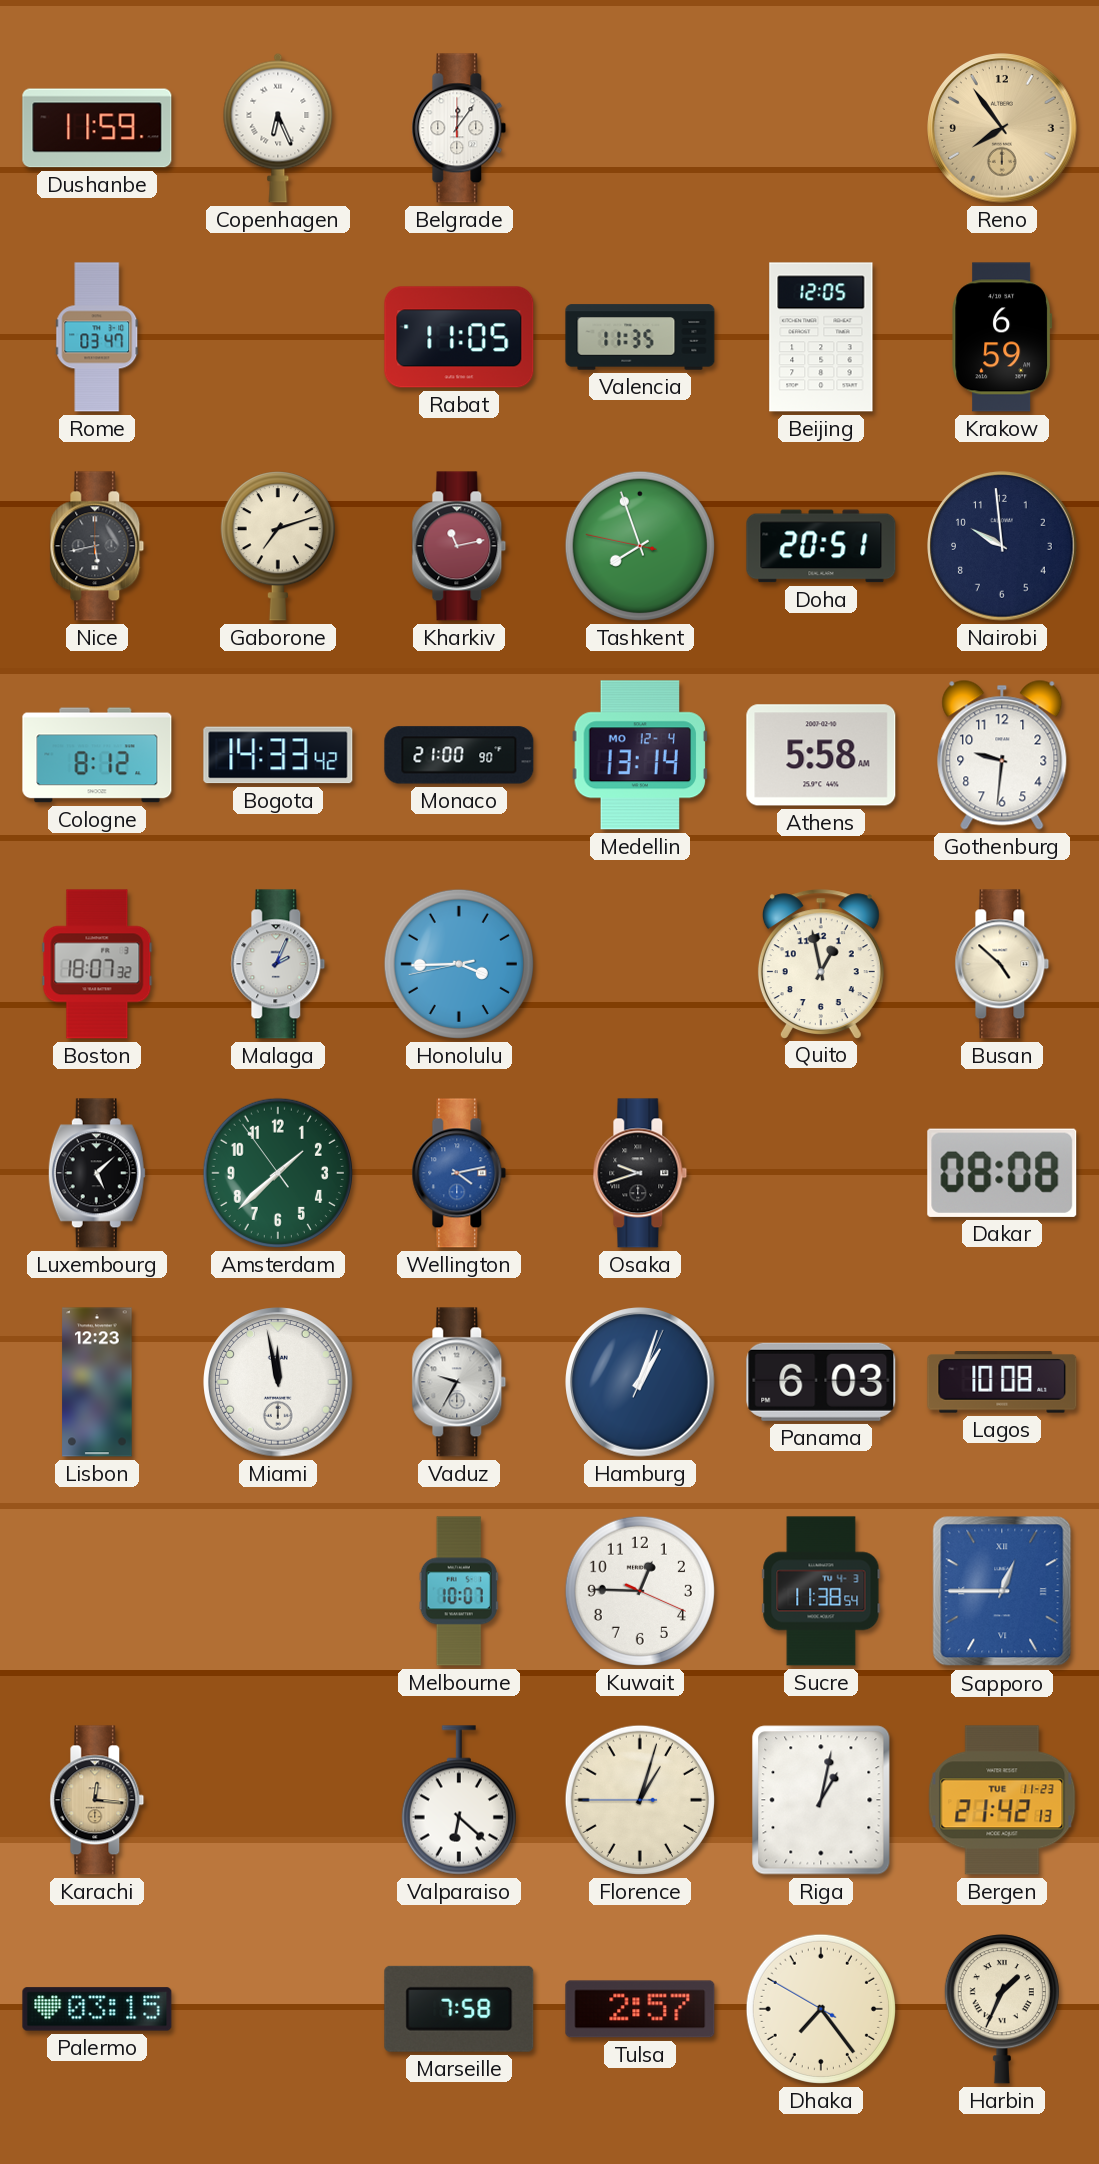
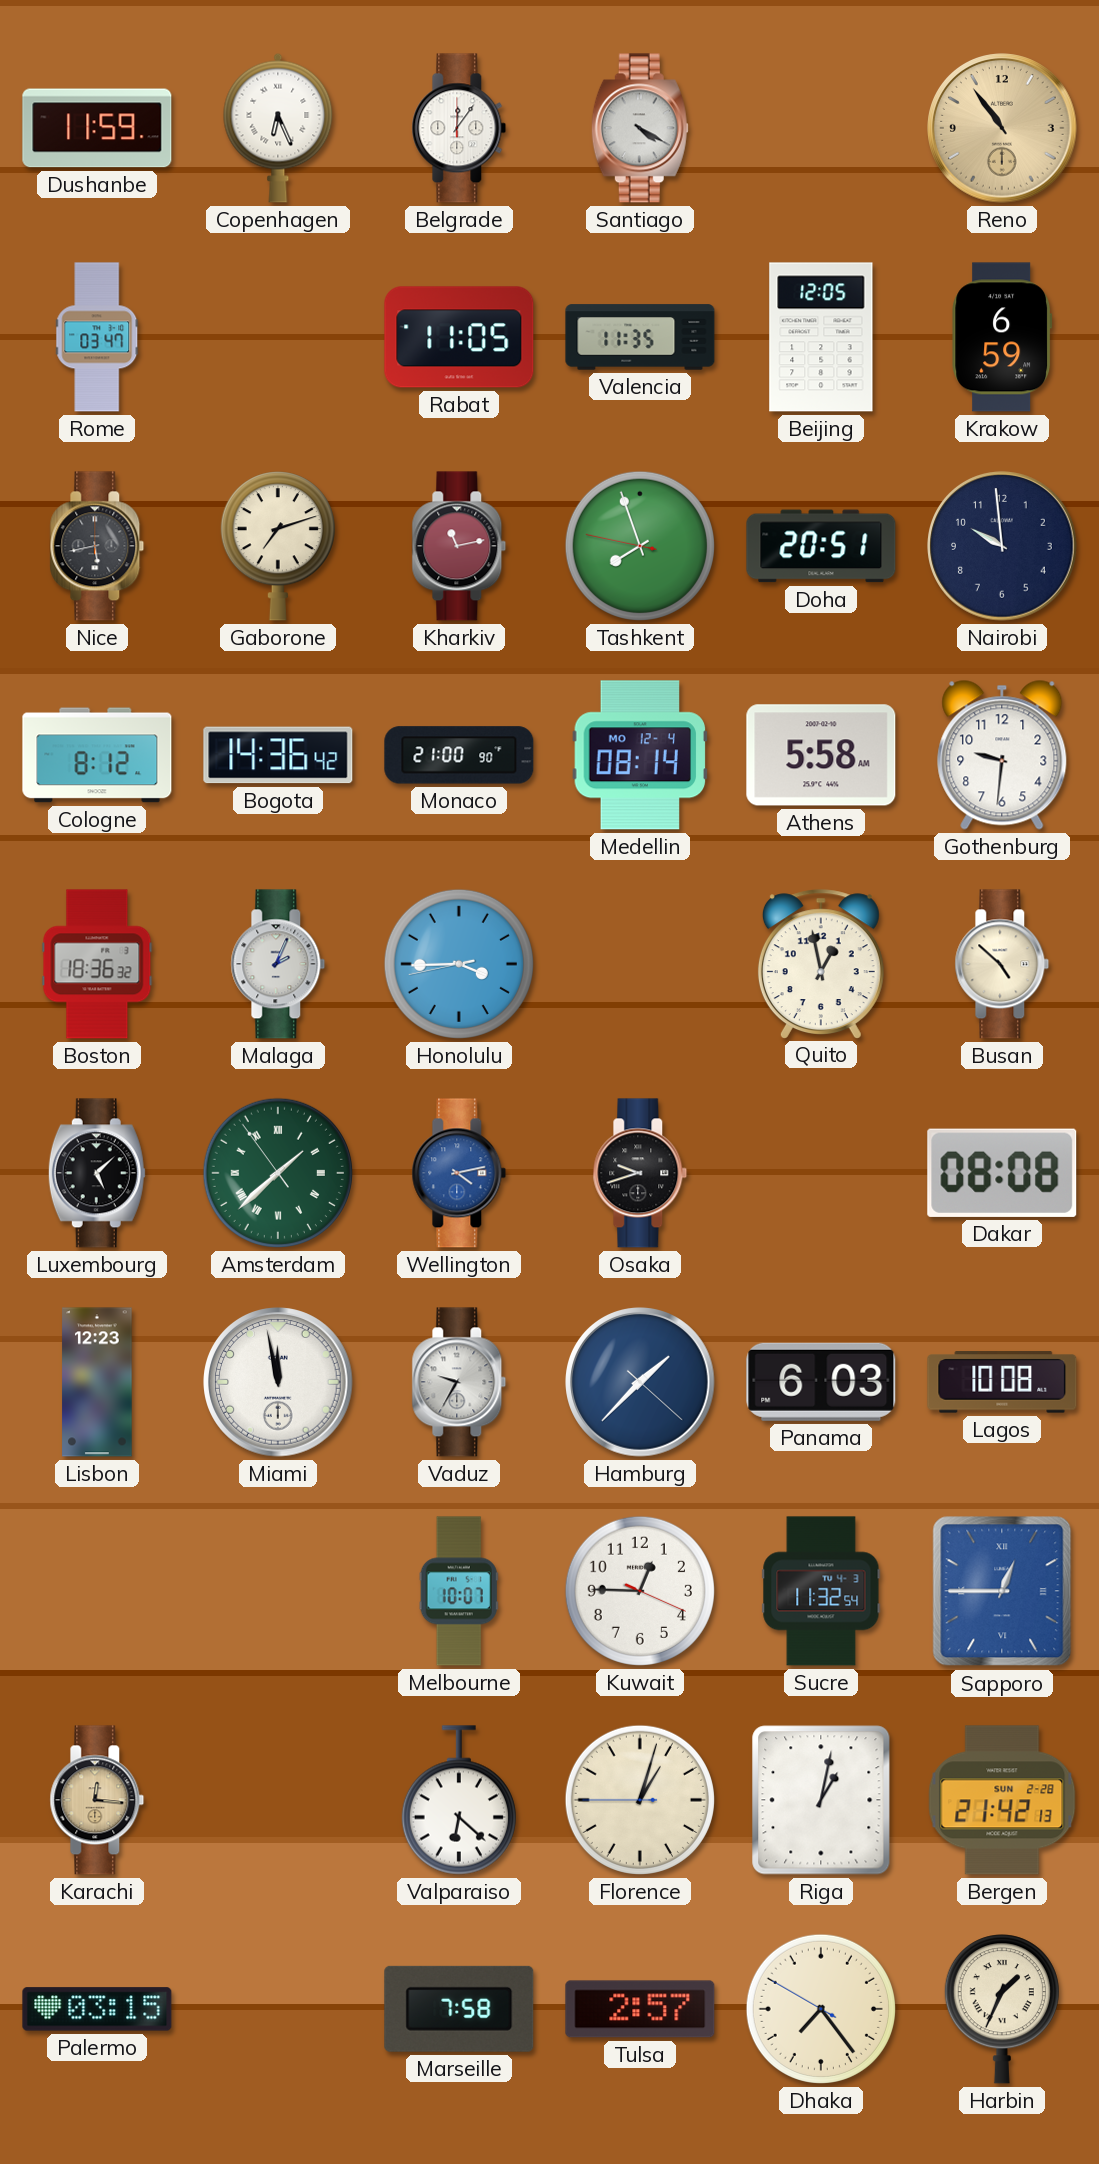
Santiago: none -> 4:20 (640, 128)
Reno: 7:54 -> 10:54 (1002, 128)
Bogota: 14:33 -> 14:36 (278, 755)
Medellin: 13:14 -> 08:14 (640, 755)
Boston: 18:07 -> 18:36 (97, 964)
Amsterdam numerals: Arabic -> Roman (278, 1173)
Hamburg: 1:03 -> 1:37 (640, 1382)
Sucre: 11:38 -> 11:32 (821, 1591)
Bergen date: TUE 11-23 -> SUN 2-28 (1002, 1800)
